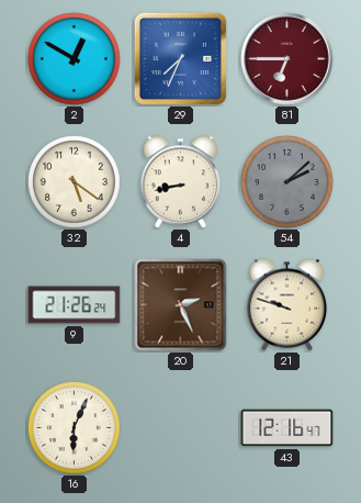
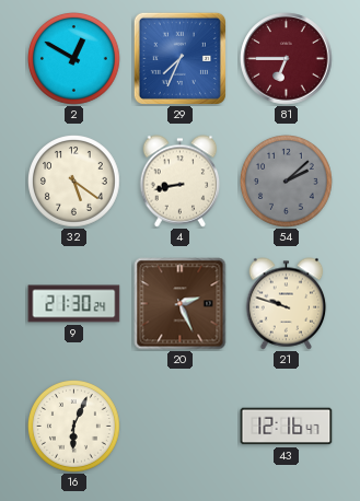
9: 21:26 -> 21:30 (74, 304)
